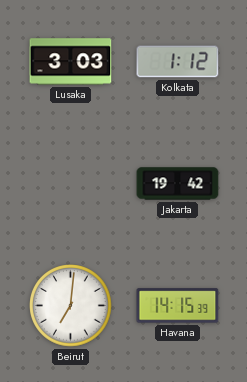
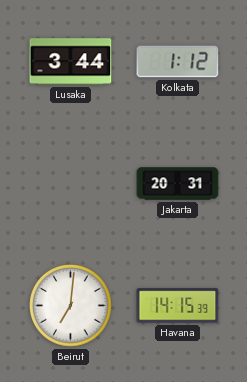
Lusaka: 3:03 -> 3:44 (71, 62)
Jakarta: 19:42 -> 20:31 (178, 184)
